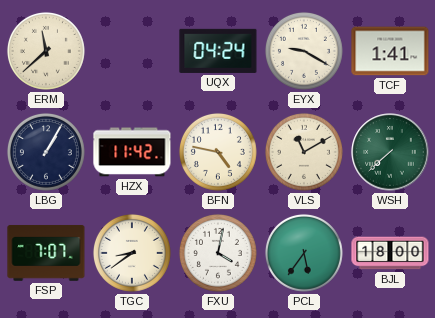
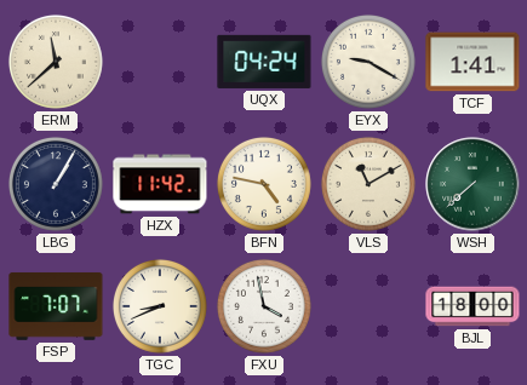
TGC: 8:39 -> 8:41 (160, 306)
FXU: 4:02 -> 3:58 (264, 306)
PCL: 5:36 -> none (304, 253)
